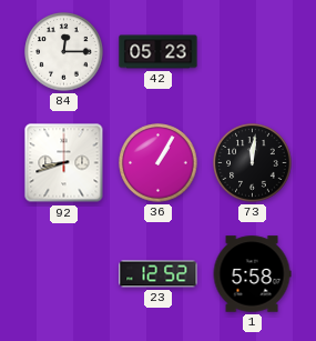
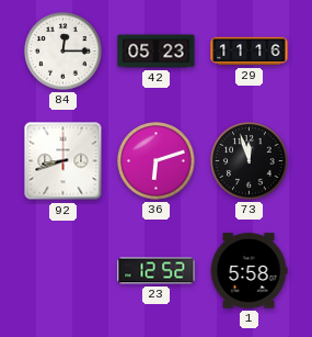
29: none -> 11:16 (250, 52)
36: 1:05 -> 6:12 (157, 161)
73: 12:01 -> 11:57 (250, 161)
